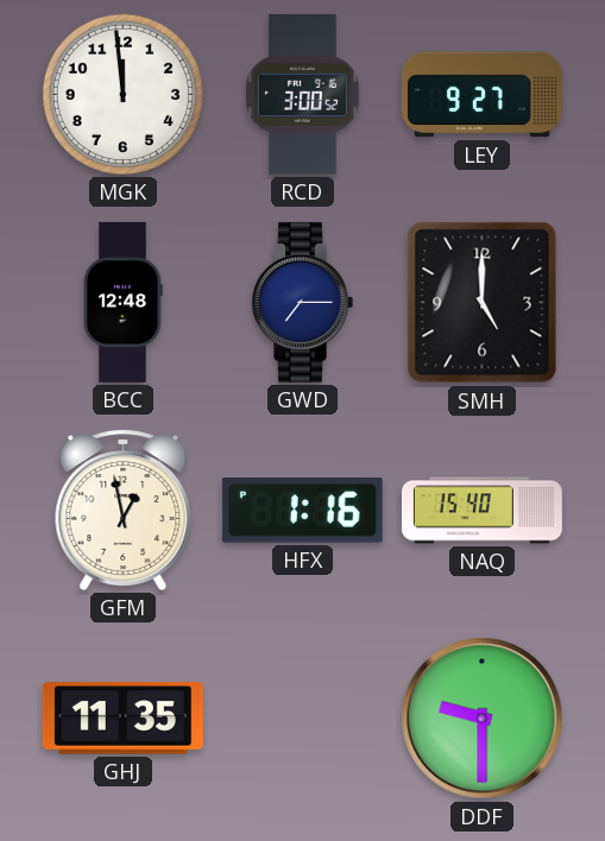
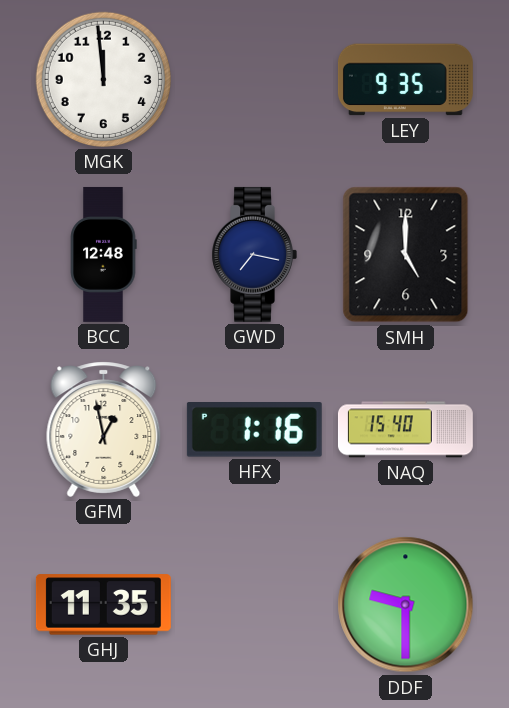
RCD: 3:00 -> none (303, 94)
LEY: 9:27 -> 9:35 (405, 80)
GWD: 7:15 -> 7:17 (254, 254)
